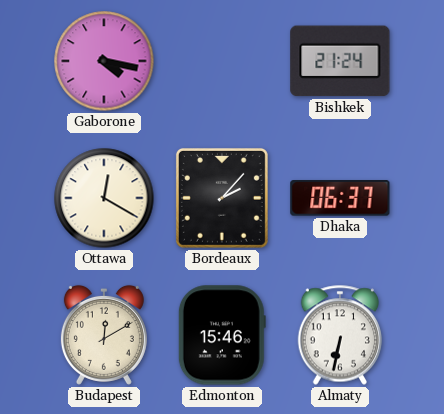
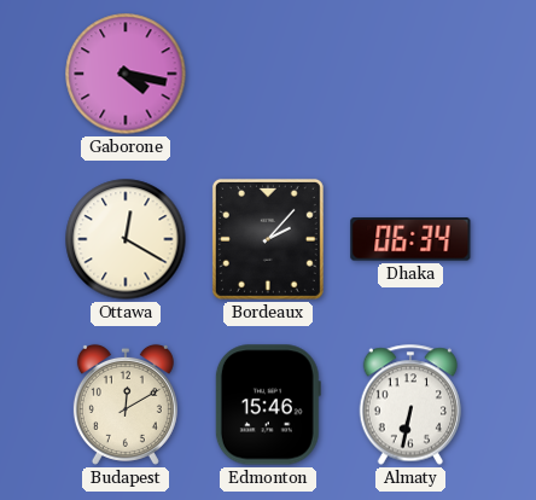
Bishkek: 21:24 -> none (340, 61)
Dhaka: 06:37 -> 06:34 (410, 239)
